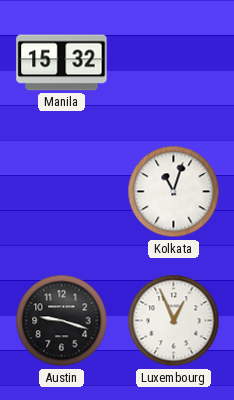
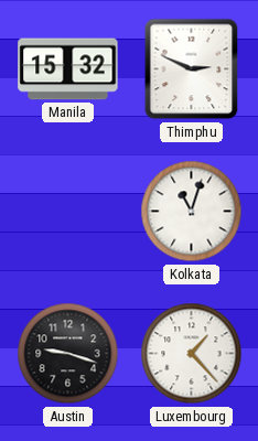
Thimphu: none -> 2:49 (192, 69)
Luxembourg: 12:56 -> 1:23 (192, 354)
